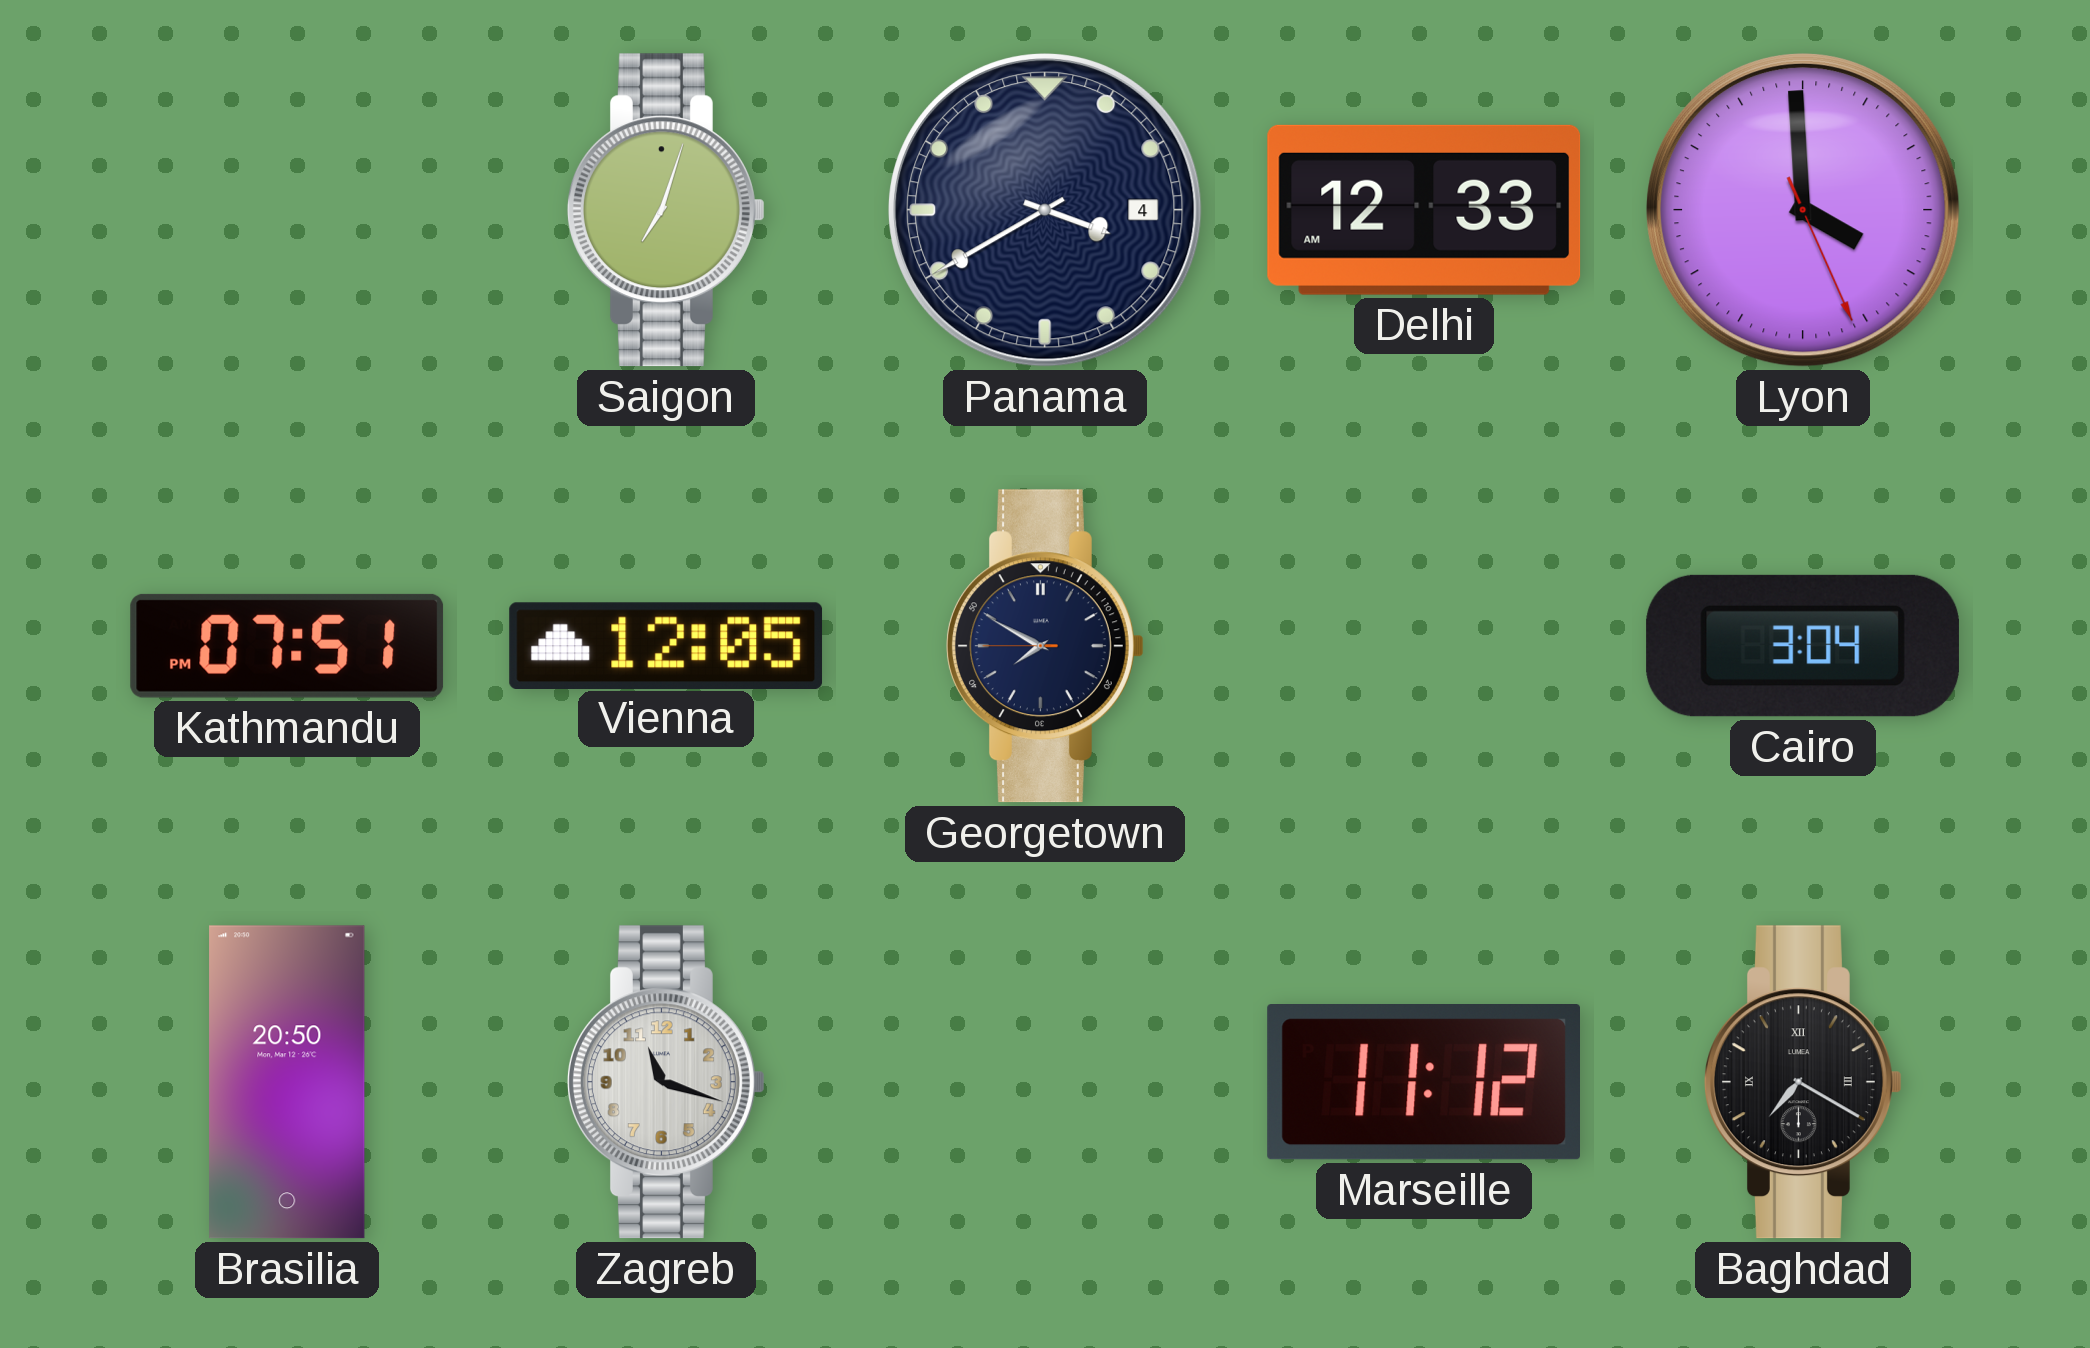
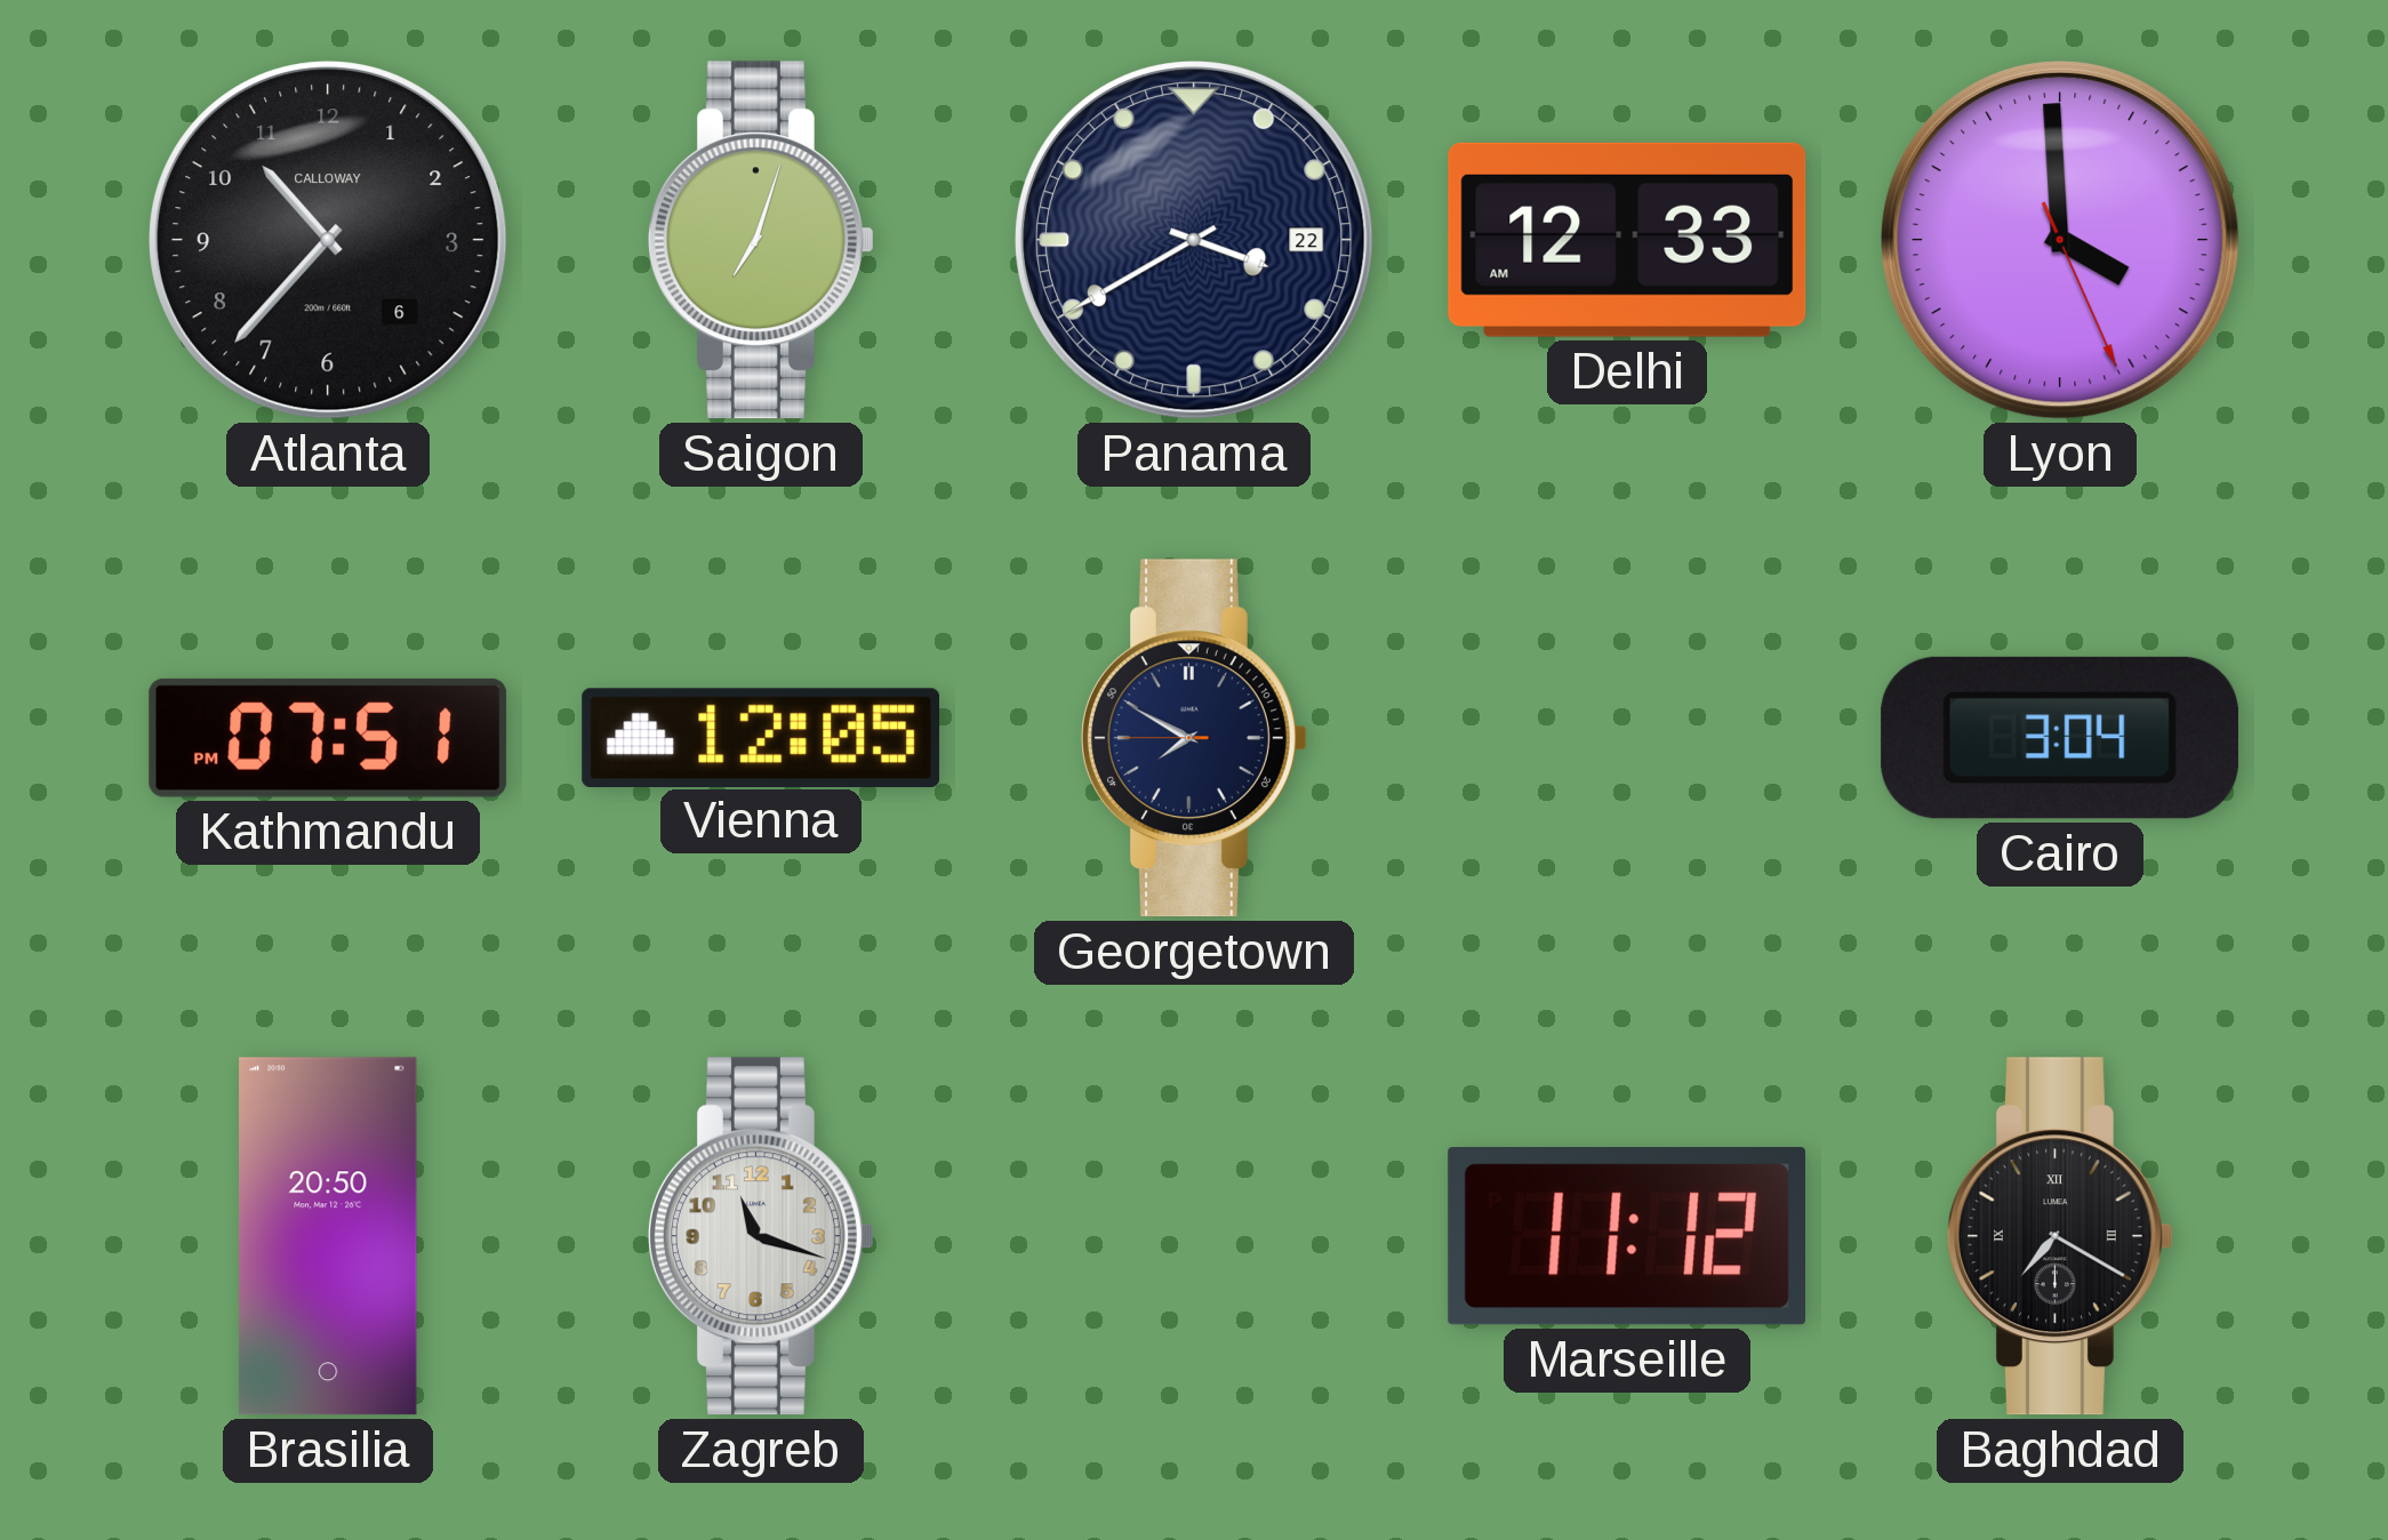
Atlanta: none -> 10:37 (328, 240)
Panama date: 4 -> 22 (1194, 240)
